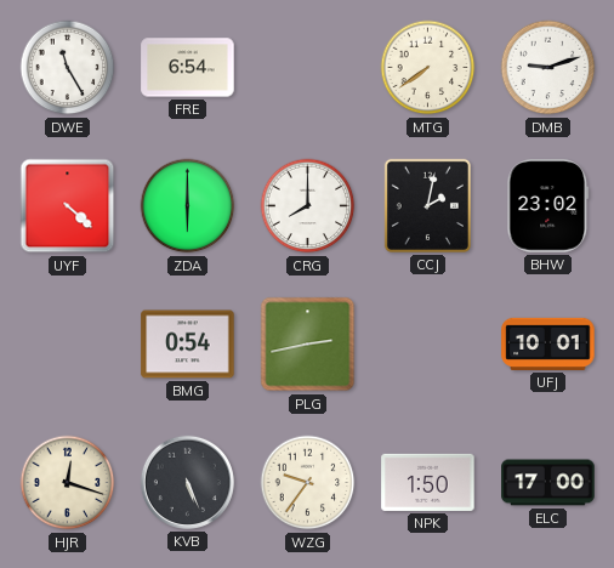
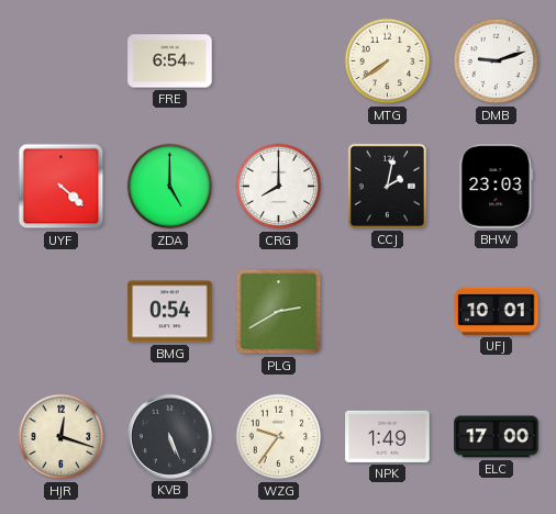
DWE: 11:25 -> none (68, 68)
ZDA: 6:00 -> 5:00 (170, 187)
BHW: 23:02 -> 23:03 (497, 187)
PLG: 2:43 -> 2:40 (279, 312)
NPK: 1:50 -> 1:49 (388, 436)
